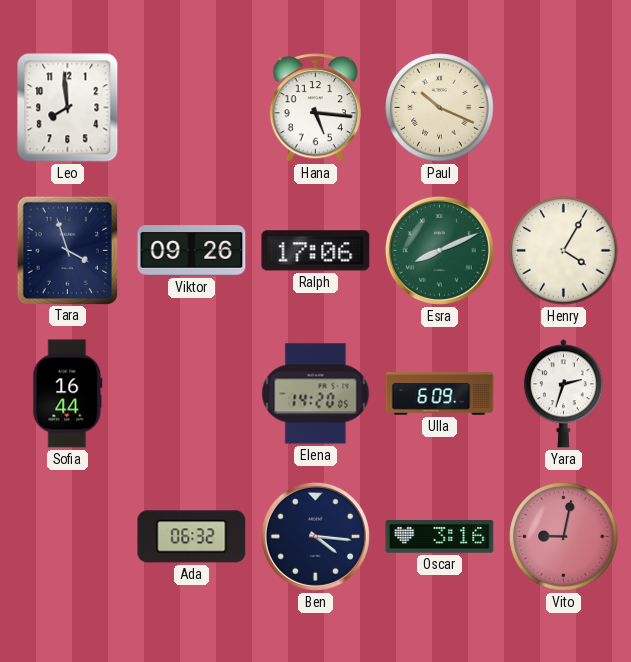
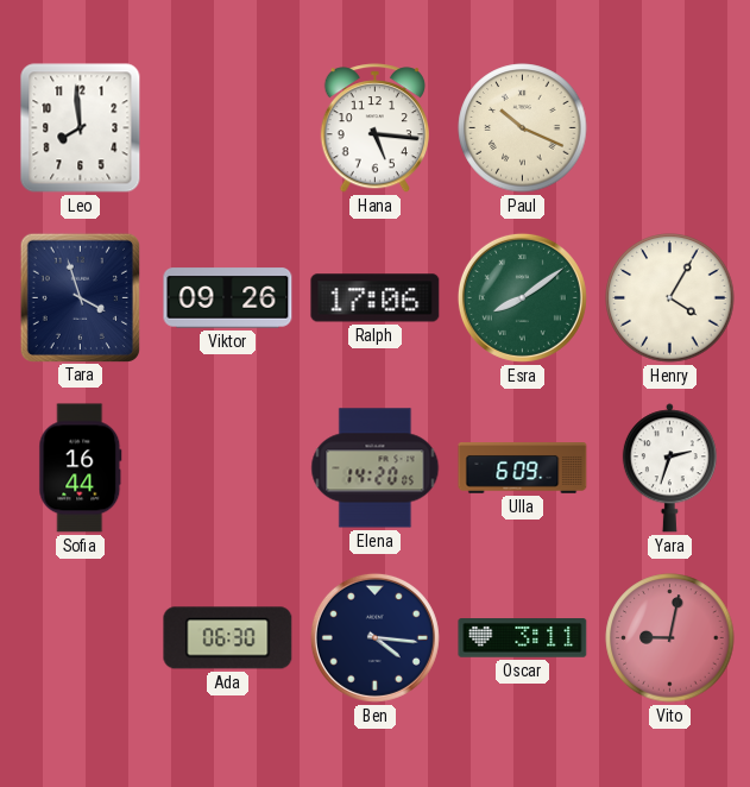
Esra: 8:11 -> 8:09 (522, 297)
Ada: 06:32 -> 06:30 (228, 638)
Oscar: 3:16 -> 3:11 (523, 638)
